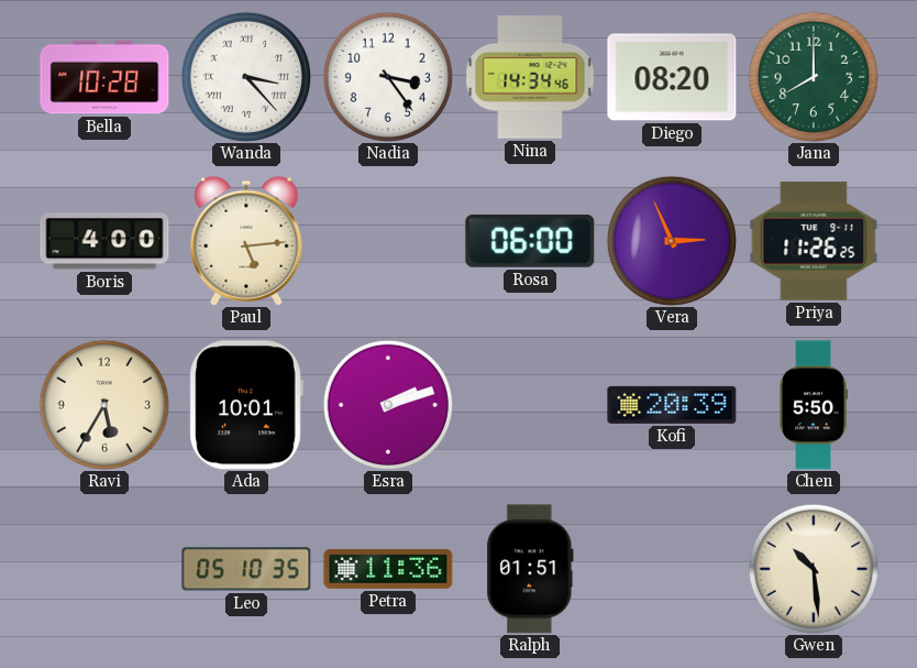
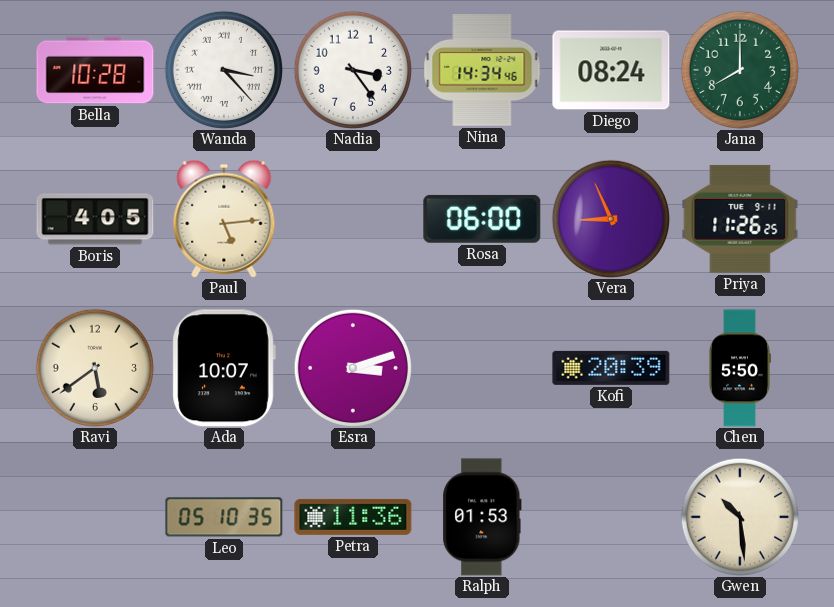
Diego: 08:20 -> 08:24 (611, 70)
Boris: 4:00 -> 4:05 (95, 219)
Vera: 2:56 -> 8:56 (611, 219)
Ravi: 5:35 -> 5:39 (95, 368)
Ada: 10:01 -> 10:07 (224, 368)
Esra: 2:12 -> 3:12 (353, 368)
Ralph: 01:51 -> 01:53 (482, 517)
